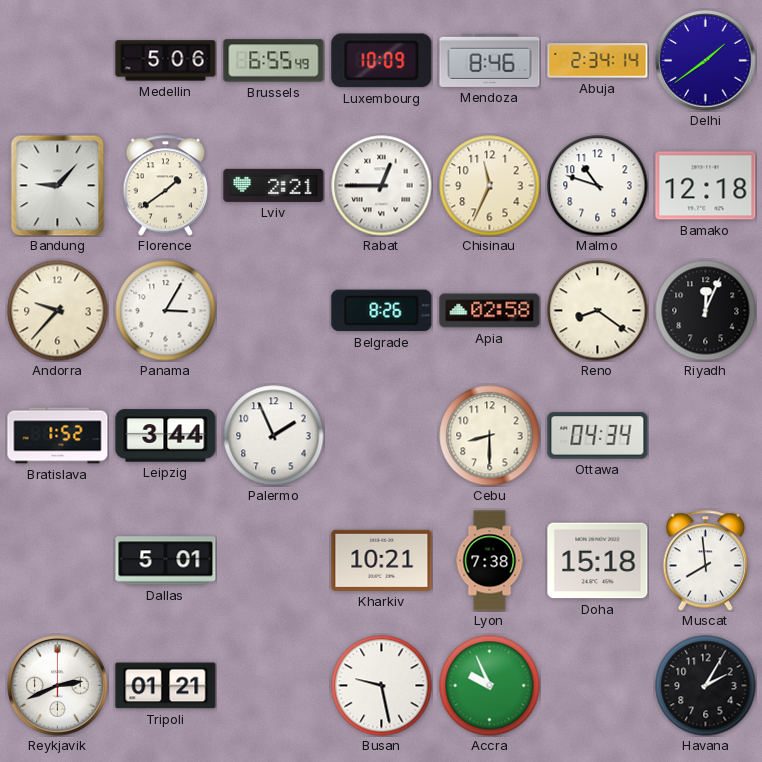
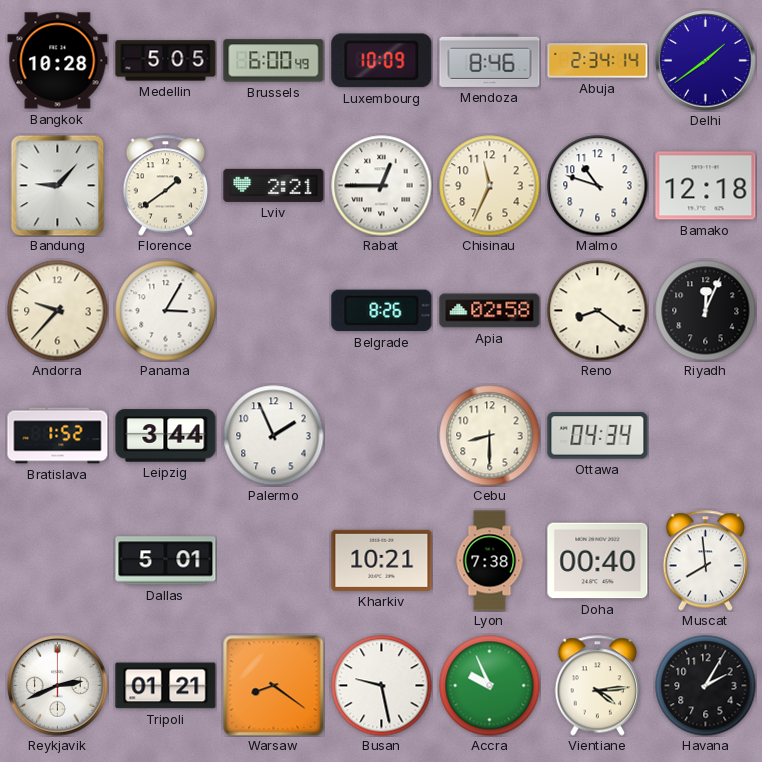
Bangkok: none -> 10:28 (58, 61)
Medellin: 5:06 -> 5:05 (166, 61)
Brussels: 6:55 -> 6:00 (274, 61)
Doha: 15:18 -> 00:40 (598, 561)
Warsaw: none -> 8:21 (274, 686)
Vientiane: none -> 4:14 (598, 686)
